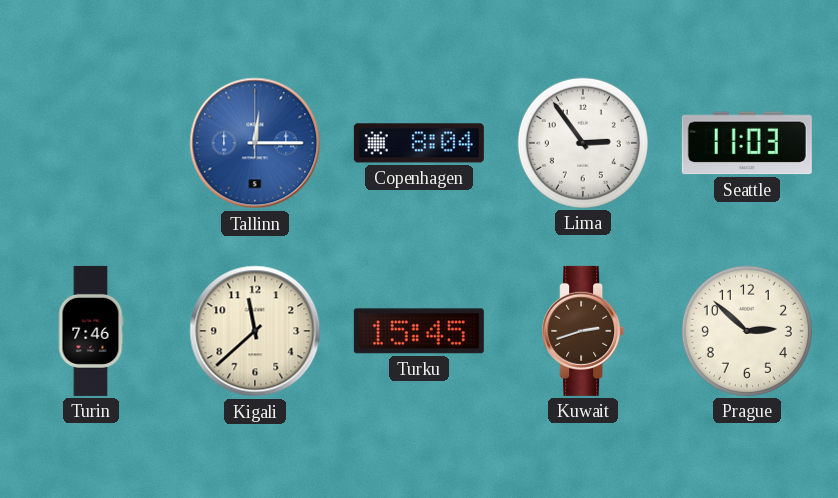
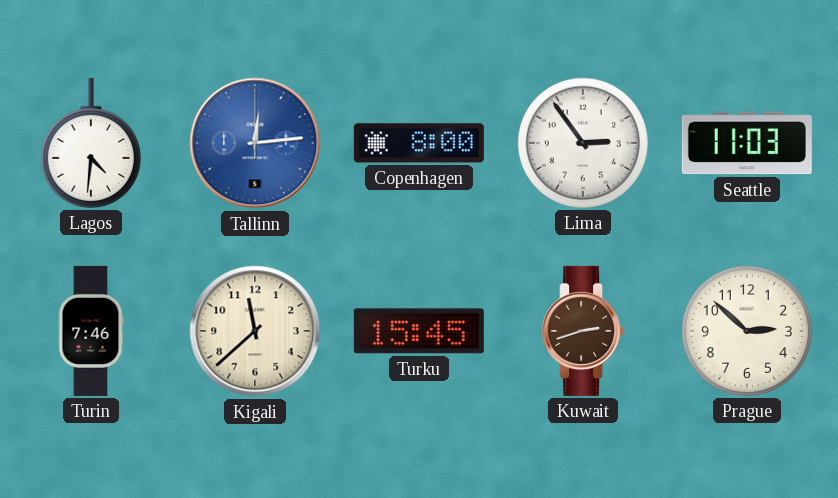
Lagos: none -> 4:31 (91, 143)
Tallinn: 12:15 -> 12:14 (255, 143)
Copenhagen: 8:04 -> 8:00 (419, 143)
